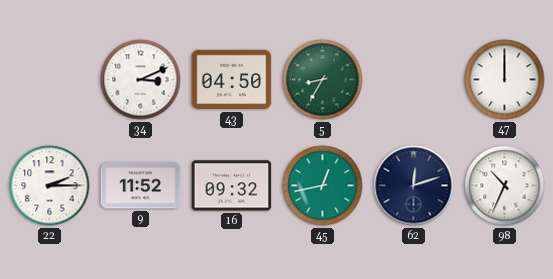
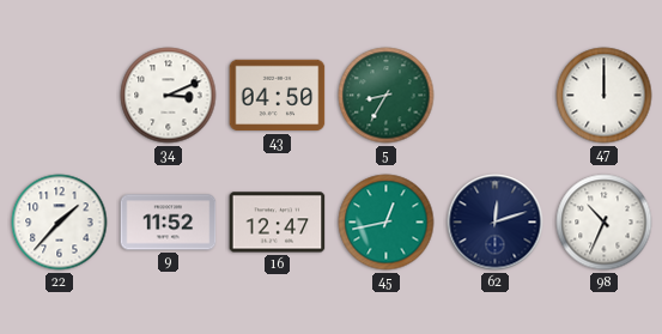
22: 2:15 -> 1:37 (60, 223)
16: 09:32 -> 12:47 (278, 223)
